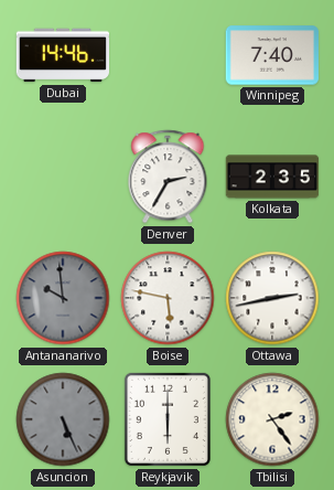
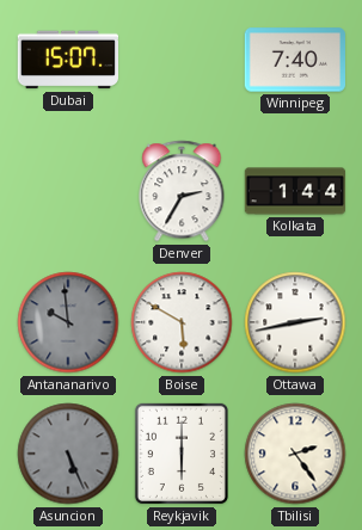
Dubai: 14:46 -> 15:07 (67, 60)
Kolkata: 2:35 -> 1:44 (295, 191)
Boise: 5:47 -> 5:50 (182, 322)
